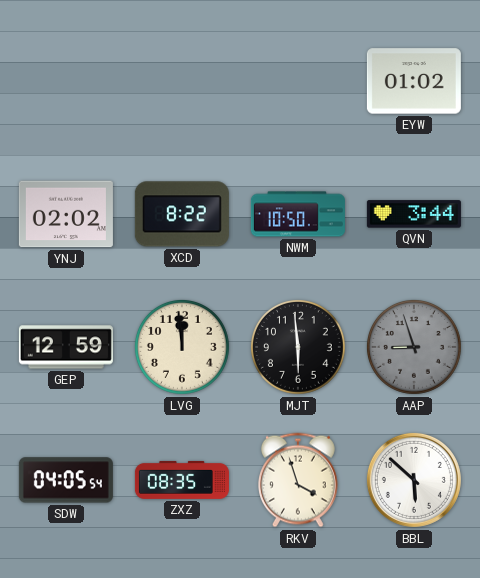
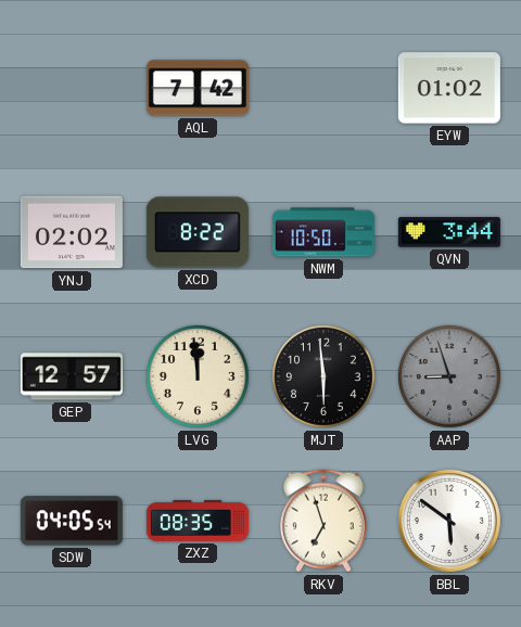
AQL: none -> 7:42 (198, 88)
GEP: 12:59 -> 12:57 (72, 376)
RKV: 3:57 -> 6:57 (323, 521)
BBL: 5:52 -> 5:51 (449, 521)
